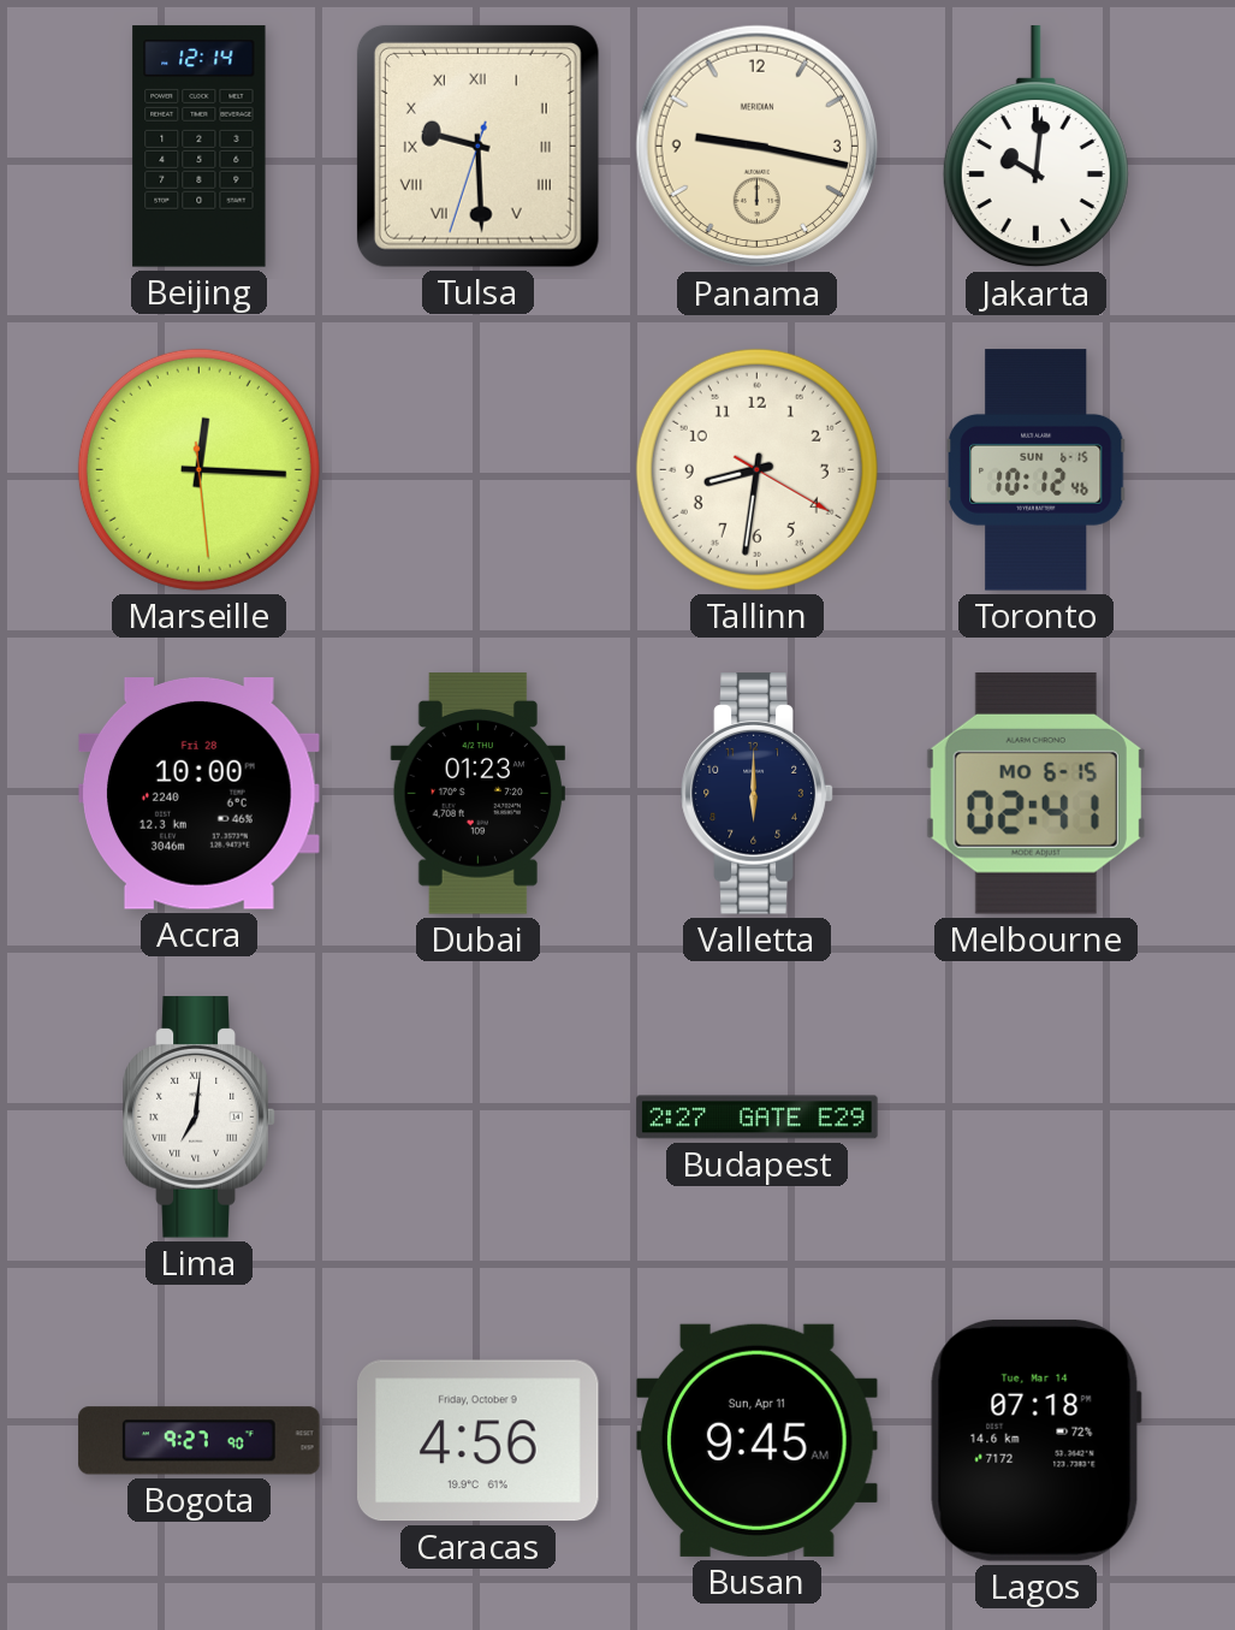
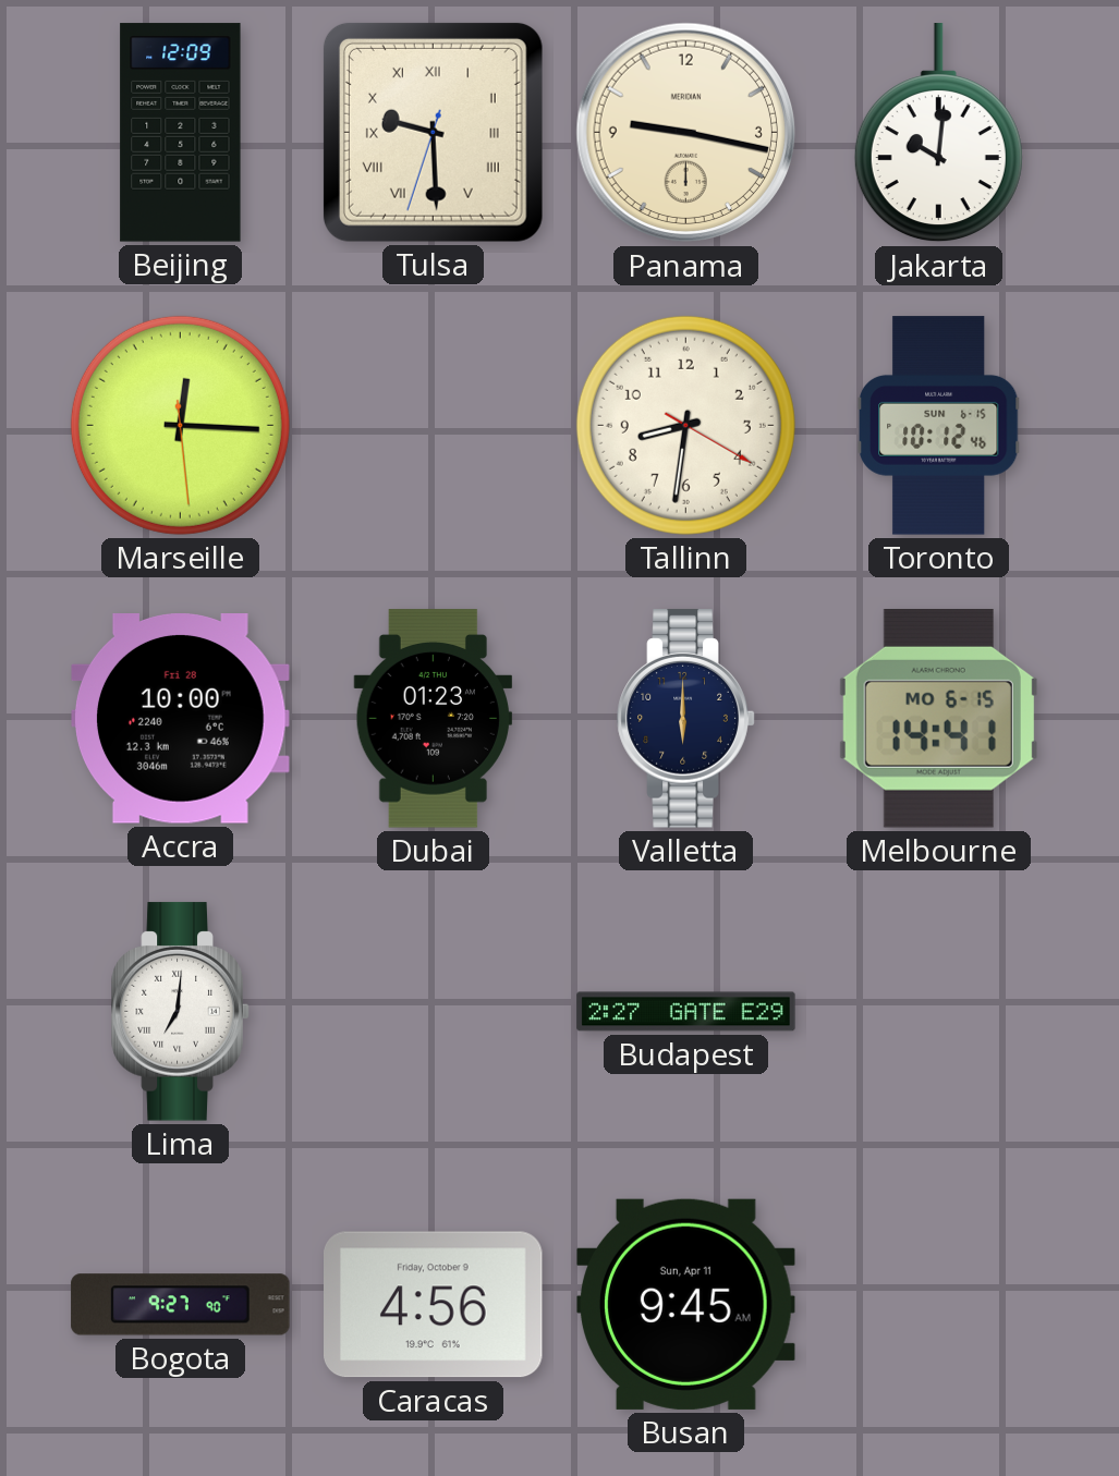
Beijing: 12:14 -> 12:09 (181, 133)
Melbourne: 02:41 -> 14:41 (938, 719)
Lagos: 07:18 -> none (1035, 1440)
